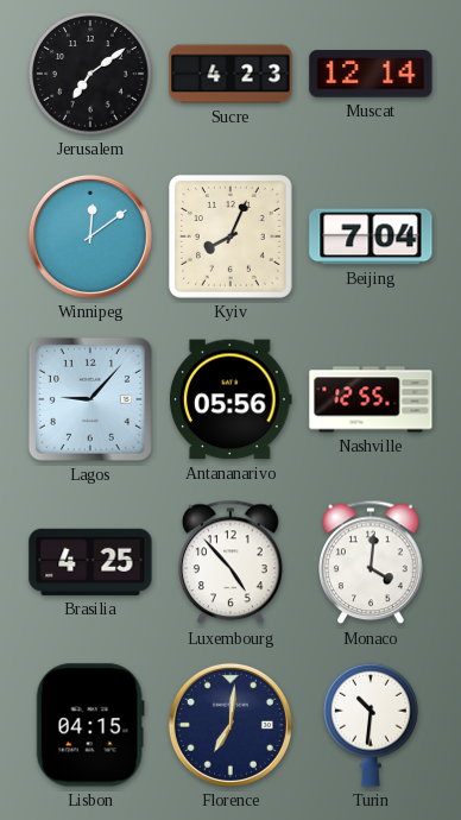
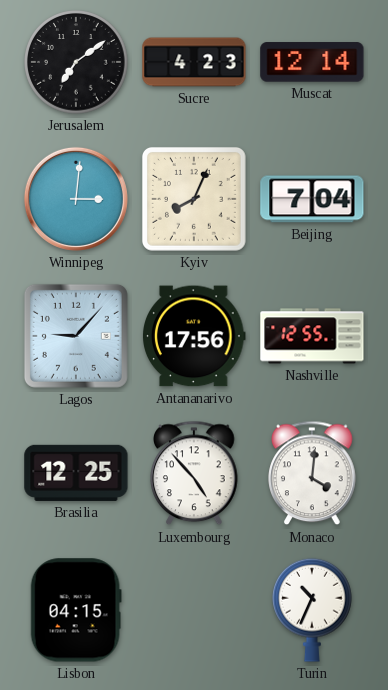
Winnipeg: 12:09 -> 3:01 (76, 199)
Antananarivo: 05:56 -> 17:56 (195, 336)
Brasilia: 4:25 -> 12:25 (76, 473)
Florence: 7:01 -> none (230, 725)
Turin: 10:31 -> 10:34 (313, 610)
